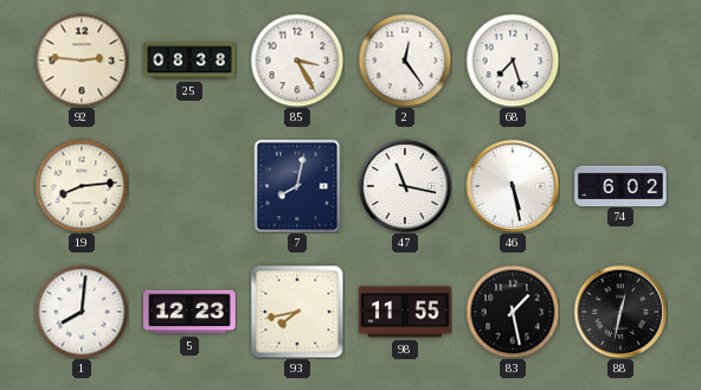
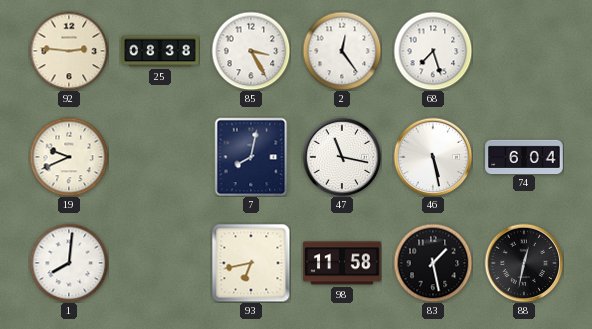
19: 8:14 -> 9:41 (69, 157)
74: 6:02 -> 6:04 (524, 156)
5: 12:23 -> none (189, 312)
93: 7:43 -> 6:43 (251, 263)
98: 11:55 -> 11:58 (342, 263)
